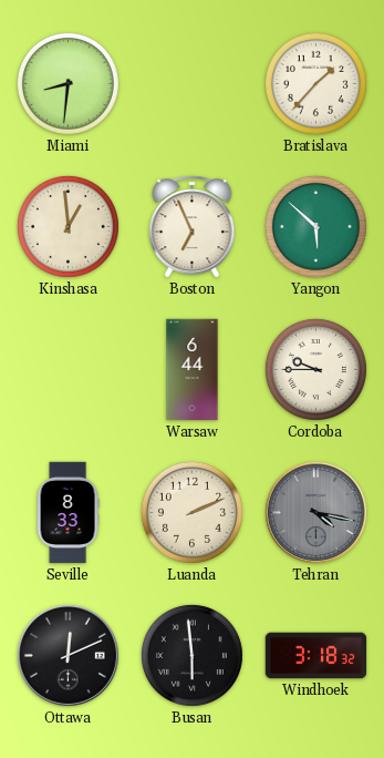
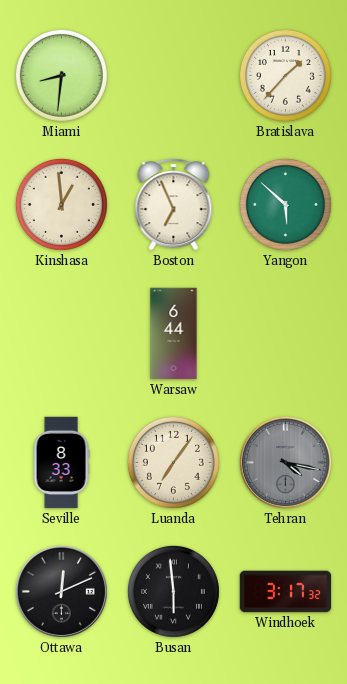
Cordoba: 9:45 -> none (315, 369)
Luanda: 2:11 -> 7:06 (173, 462)
Windhoek: 3:18 -> 3:17 (286, 592)
